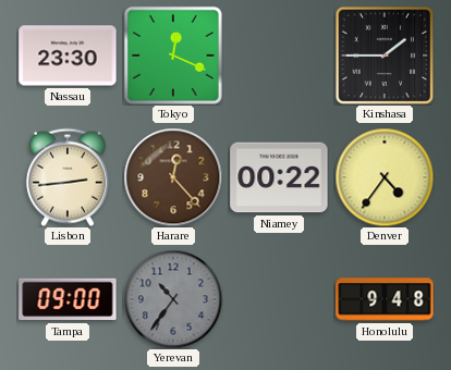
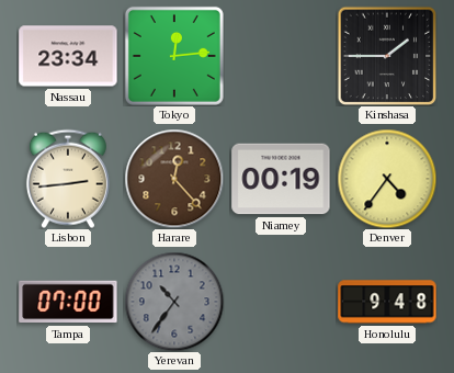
Nassau: 23:30 -> 23:34 (68, 56)
Tokyo: 12:19 -> 12:14 (174, 56)
Niamey: 00:22 -> 00:19 (281, 179)
Tampa: 09:00 -> 07:00 (68, 302)
